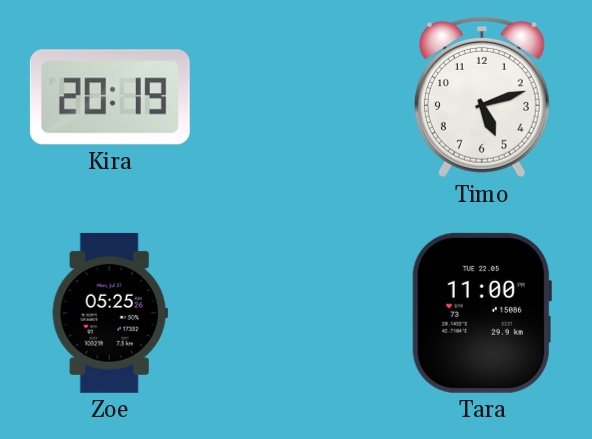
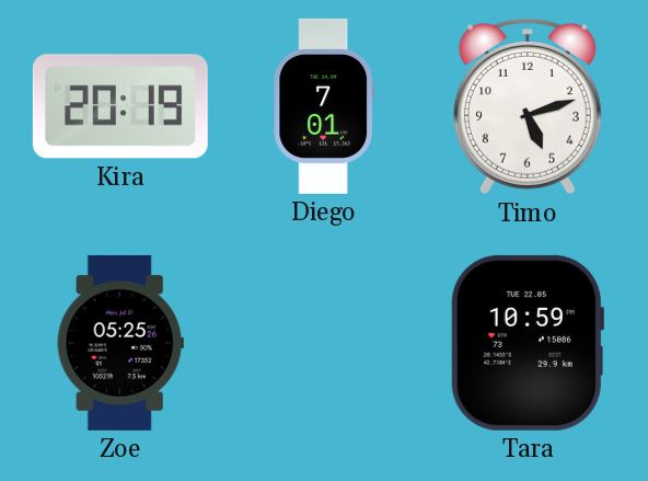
Diego: none -> 7:01 (323, 106)
Tara: 11:00 -> 10:59 (528, 343)
